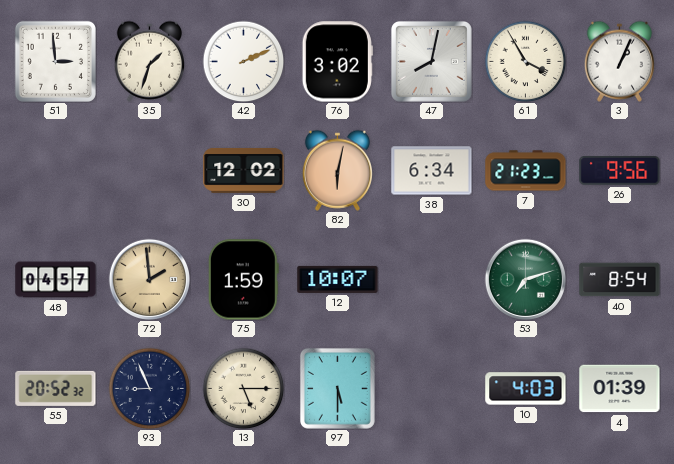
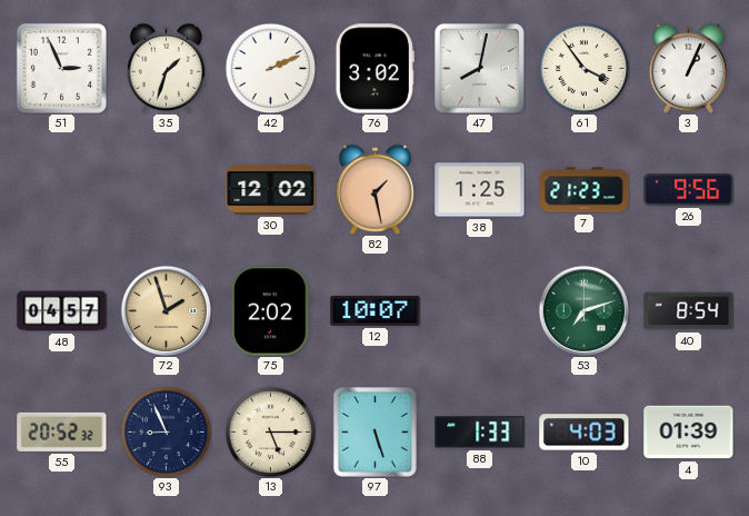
51: 2:59 -> 2:56 (61, 68)
61: 3:55 -> 3:54 (583, 68)
82: 6:02 -> 1:28 (374, 189)
38: 6:34 -> 1:25 (480, 190)
72: 1:59 -> 1:57 (166, 310)
75: 1:59 -> 2:02 (270, 311)
97: 5:30 -> 5:27 (374, 431)
88: none -> 1:33 (480, 433)
